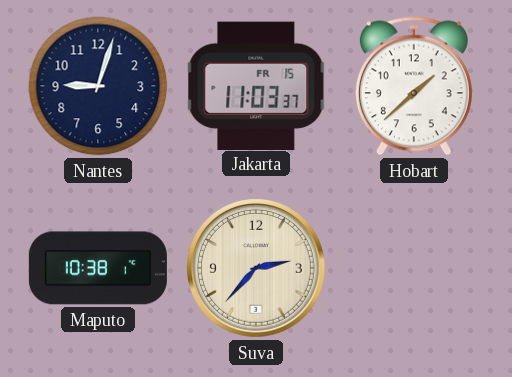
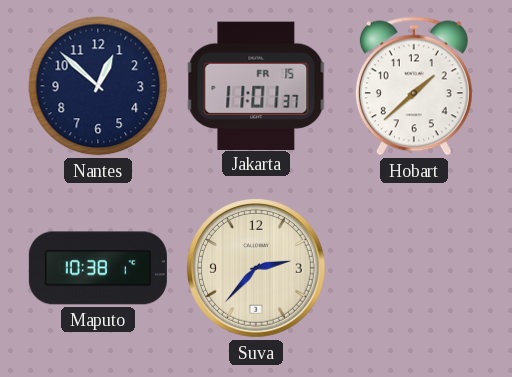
Nantes: 9:03 -> 12:52 (98, 86)
Jakarta: 11:03 -> 11:01 (256, 85)
